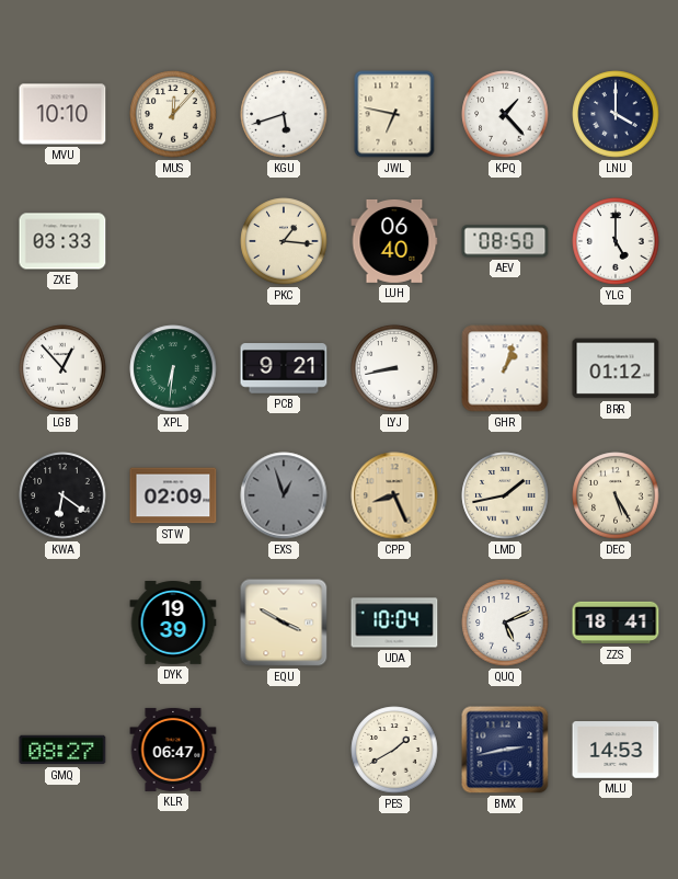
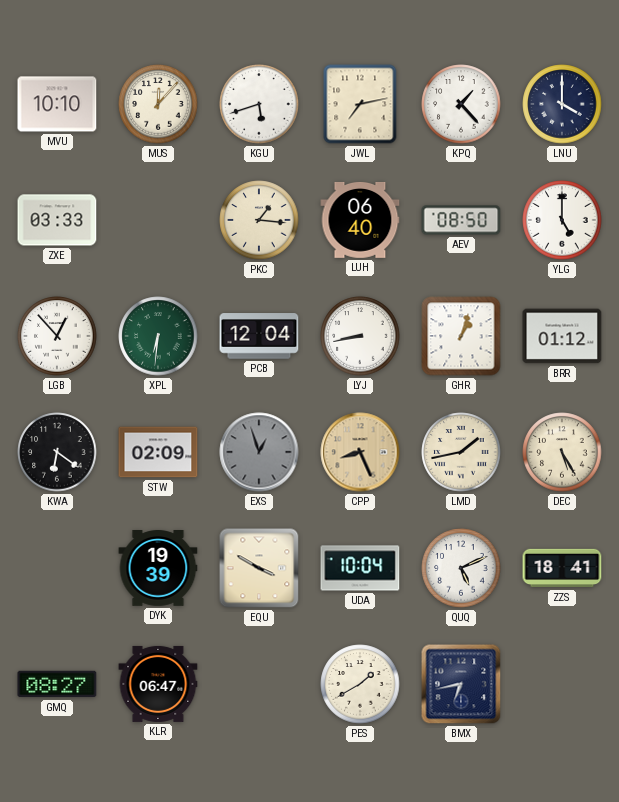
JWL: 6:47 -> 7:13 (360, 104)
PCB: 9:21 -> 12:04 (259, 336)
BMX: 2:43 -> 6:43 (461, 684)
MLU: 14:53 -> none (616, 751)
